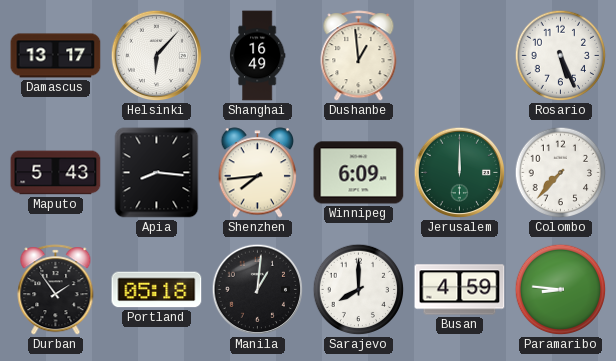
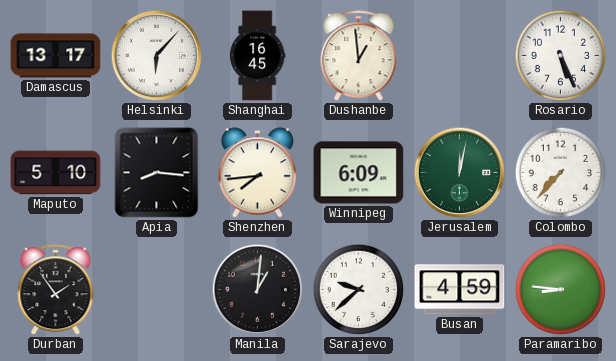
Shanghai: 16:49 -> 16:45 (257, 56)
Maputo: 5:43 -> 5:10 (56, 173)
Jerusalem: 12:00 -> 12:02 (460, 173)
Portland: 05:18 -> none (157, 290)
Sarajevo: 8:00 -> 9:38 (359, 290)
